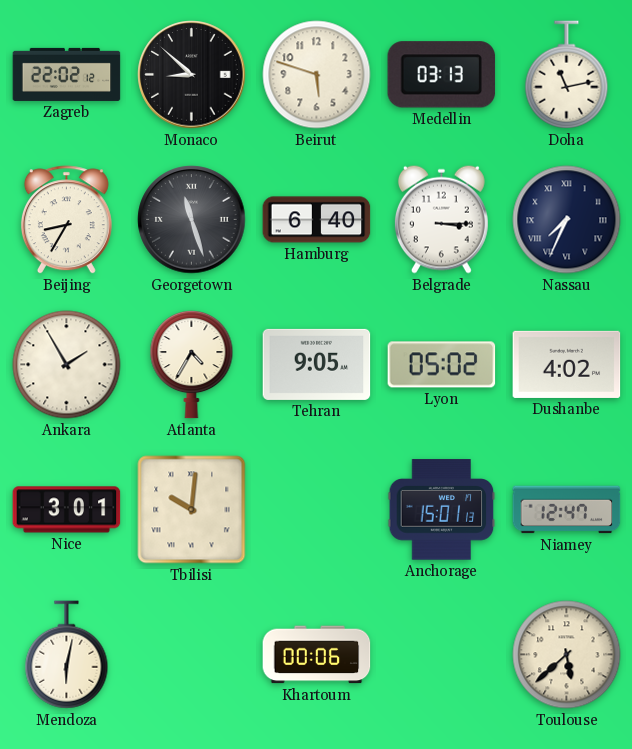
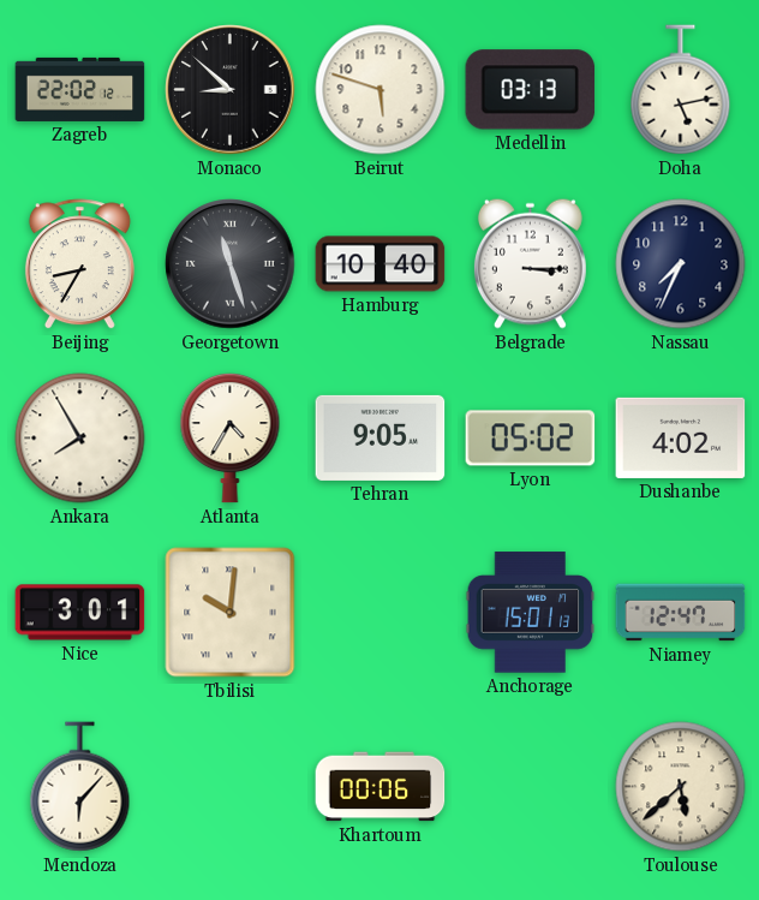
Doha: 11:13 -> 5:13 (681, 90)
Hamburg: 6:40 -> 10:40 (381, 264)
Nassau numerals: Roman -> Arabic (681, 264)
Ankara: 1:55 -> 7:55 (80, 439)
Mendoza: 6:02 -> 6:07 (80, 787)
